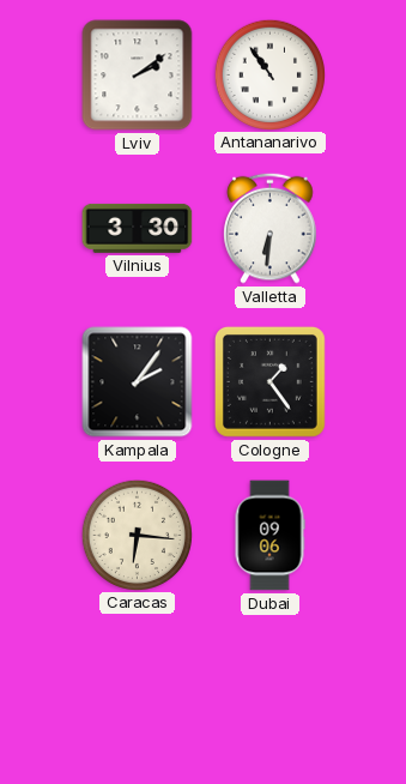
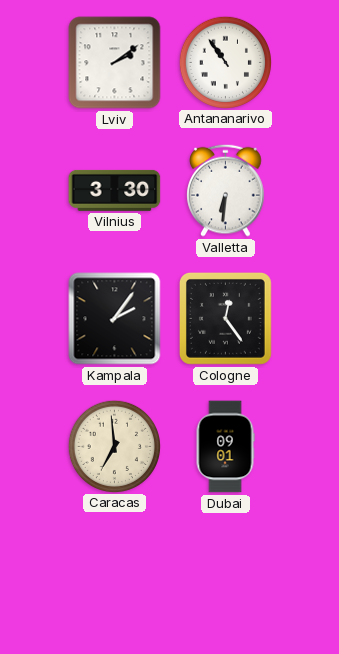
Cologne: 1:24 -> 12:24 (225, 318)
Caracas: 6:16 -> 6:59 (114, 446)
Dubai: 09:06 -> 09:01 (225, 447)
